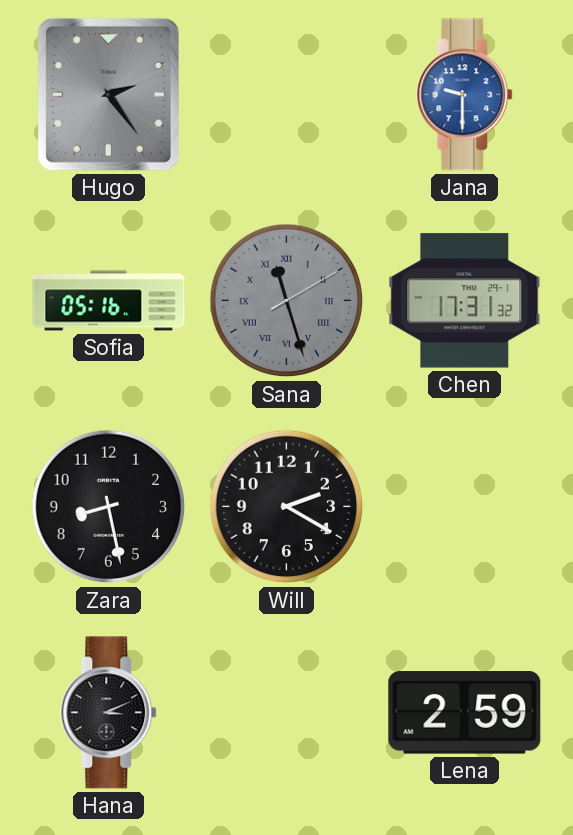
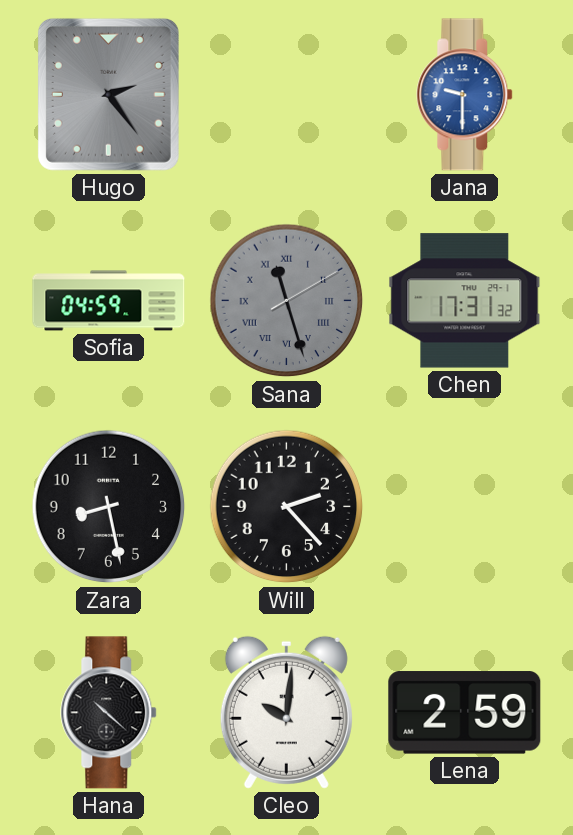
Sofia: 05:16 -> 04:59 (109, 301)
Will: 2:20 -> 2:23 (287, 507)
Hana: 3:11 -> 10:22 (109, 713)
Cleo: none -> 10:01 (286, 712)
